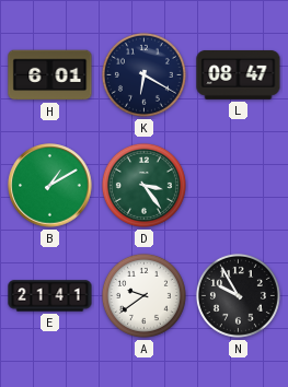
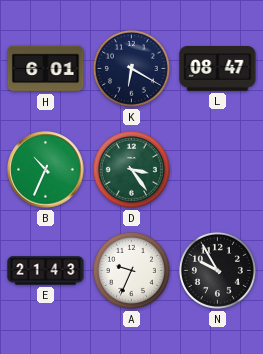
B: 1:10 -> 10:34 (46, 170)
E: 21:41 -> 21:43 (46, 271)
A: 9:39 -> 9:34 (131, 270)
